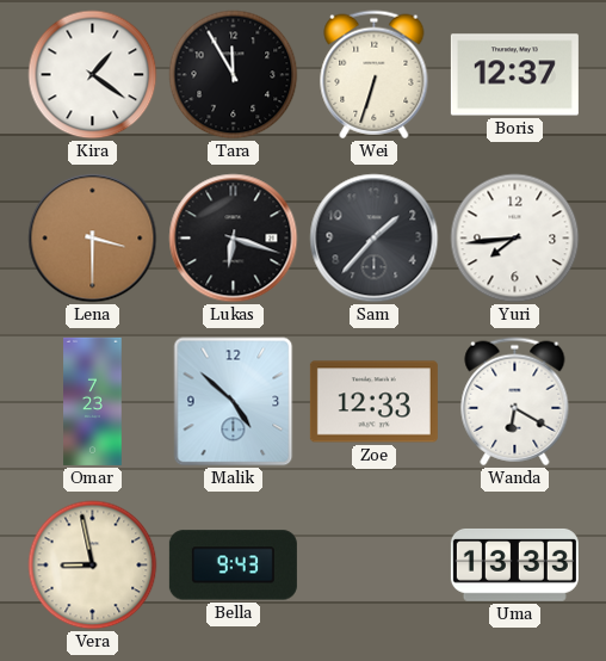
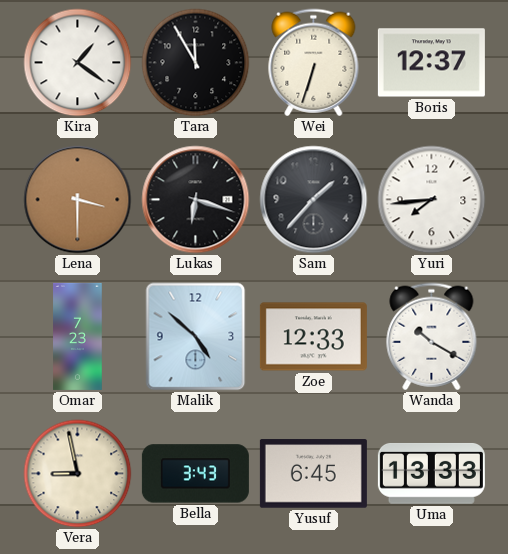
Wanda: 6:20 -> 10:20 (432, 337)
Bella: 9:43 -> 3:43 (195, 474)
Yusuf: none -> 6:45 (313, 474)
